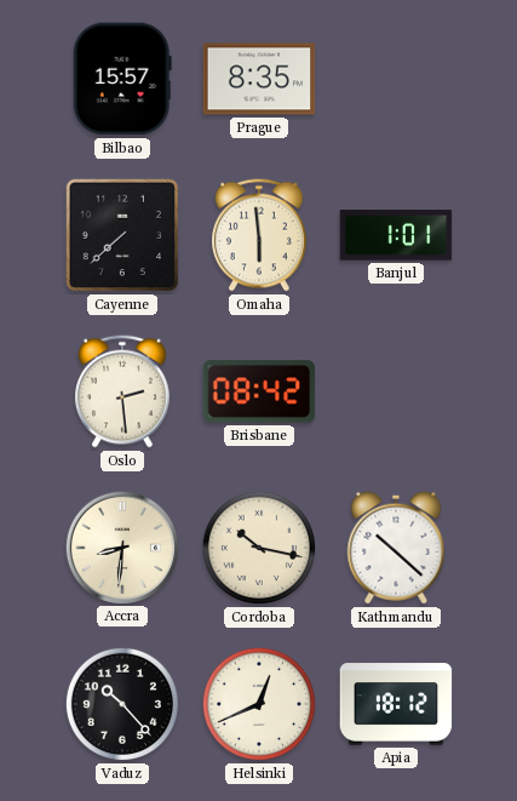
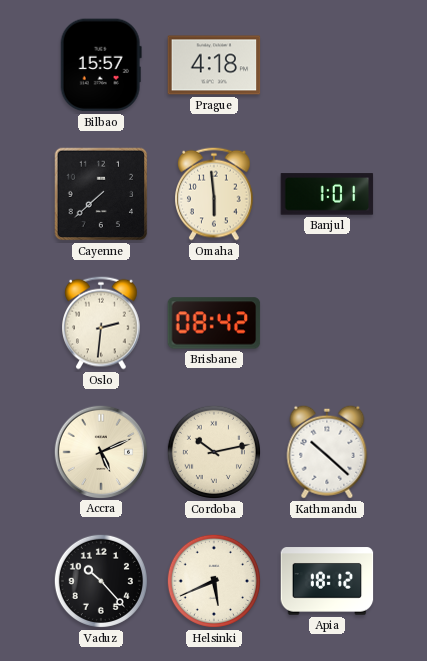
Prague: 8:35 -> 4:18 (214, 65)
Oslo: 2:29 -> 2:31 (102, 323)
Accra: 8:31 -> 5:11 (100, 451)
Cordoba: 10:17 -> 10:13 (214, 452)
Helsinki: 12:41 -> 5:41 (214, 581)
